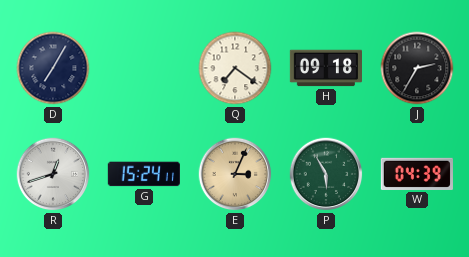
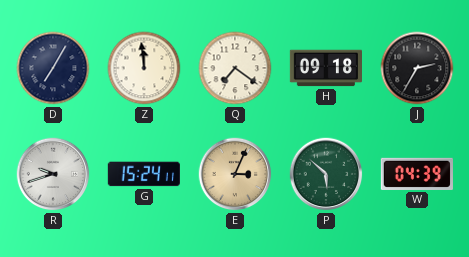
Z: none -> 11:59 (144, 68)
R: 12:42 -> 9:42 (53, 174)
P: 5:55 -> 5:52 (326, 174)
